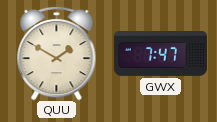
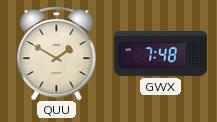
GWX: 7:47 -> 7:48 (160, 54)
